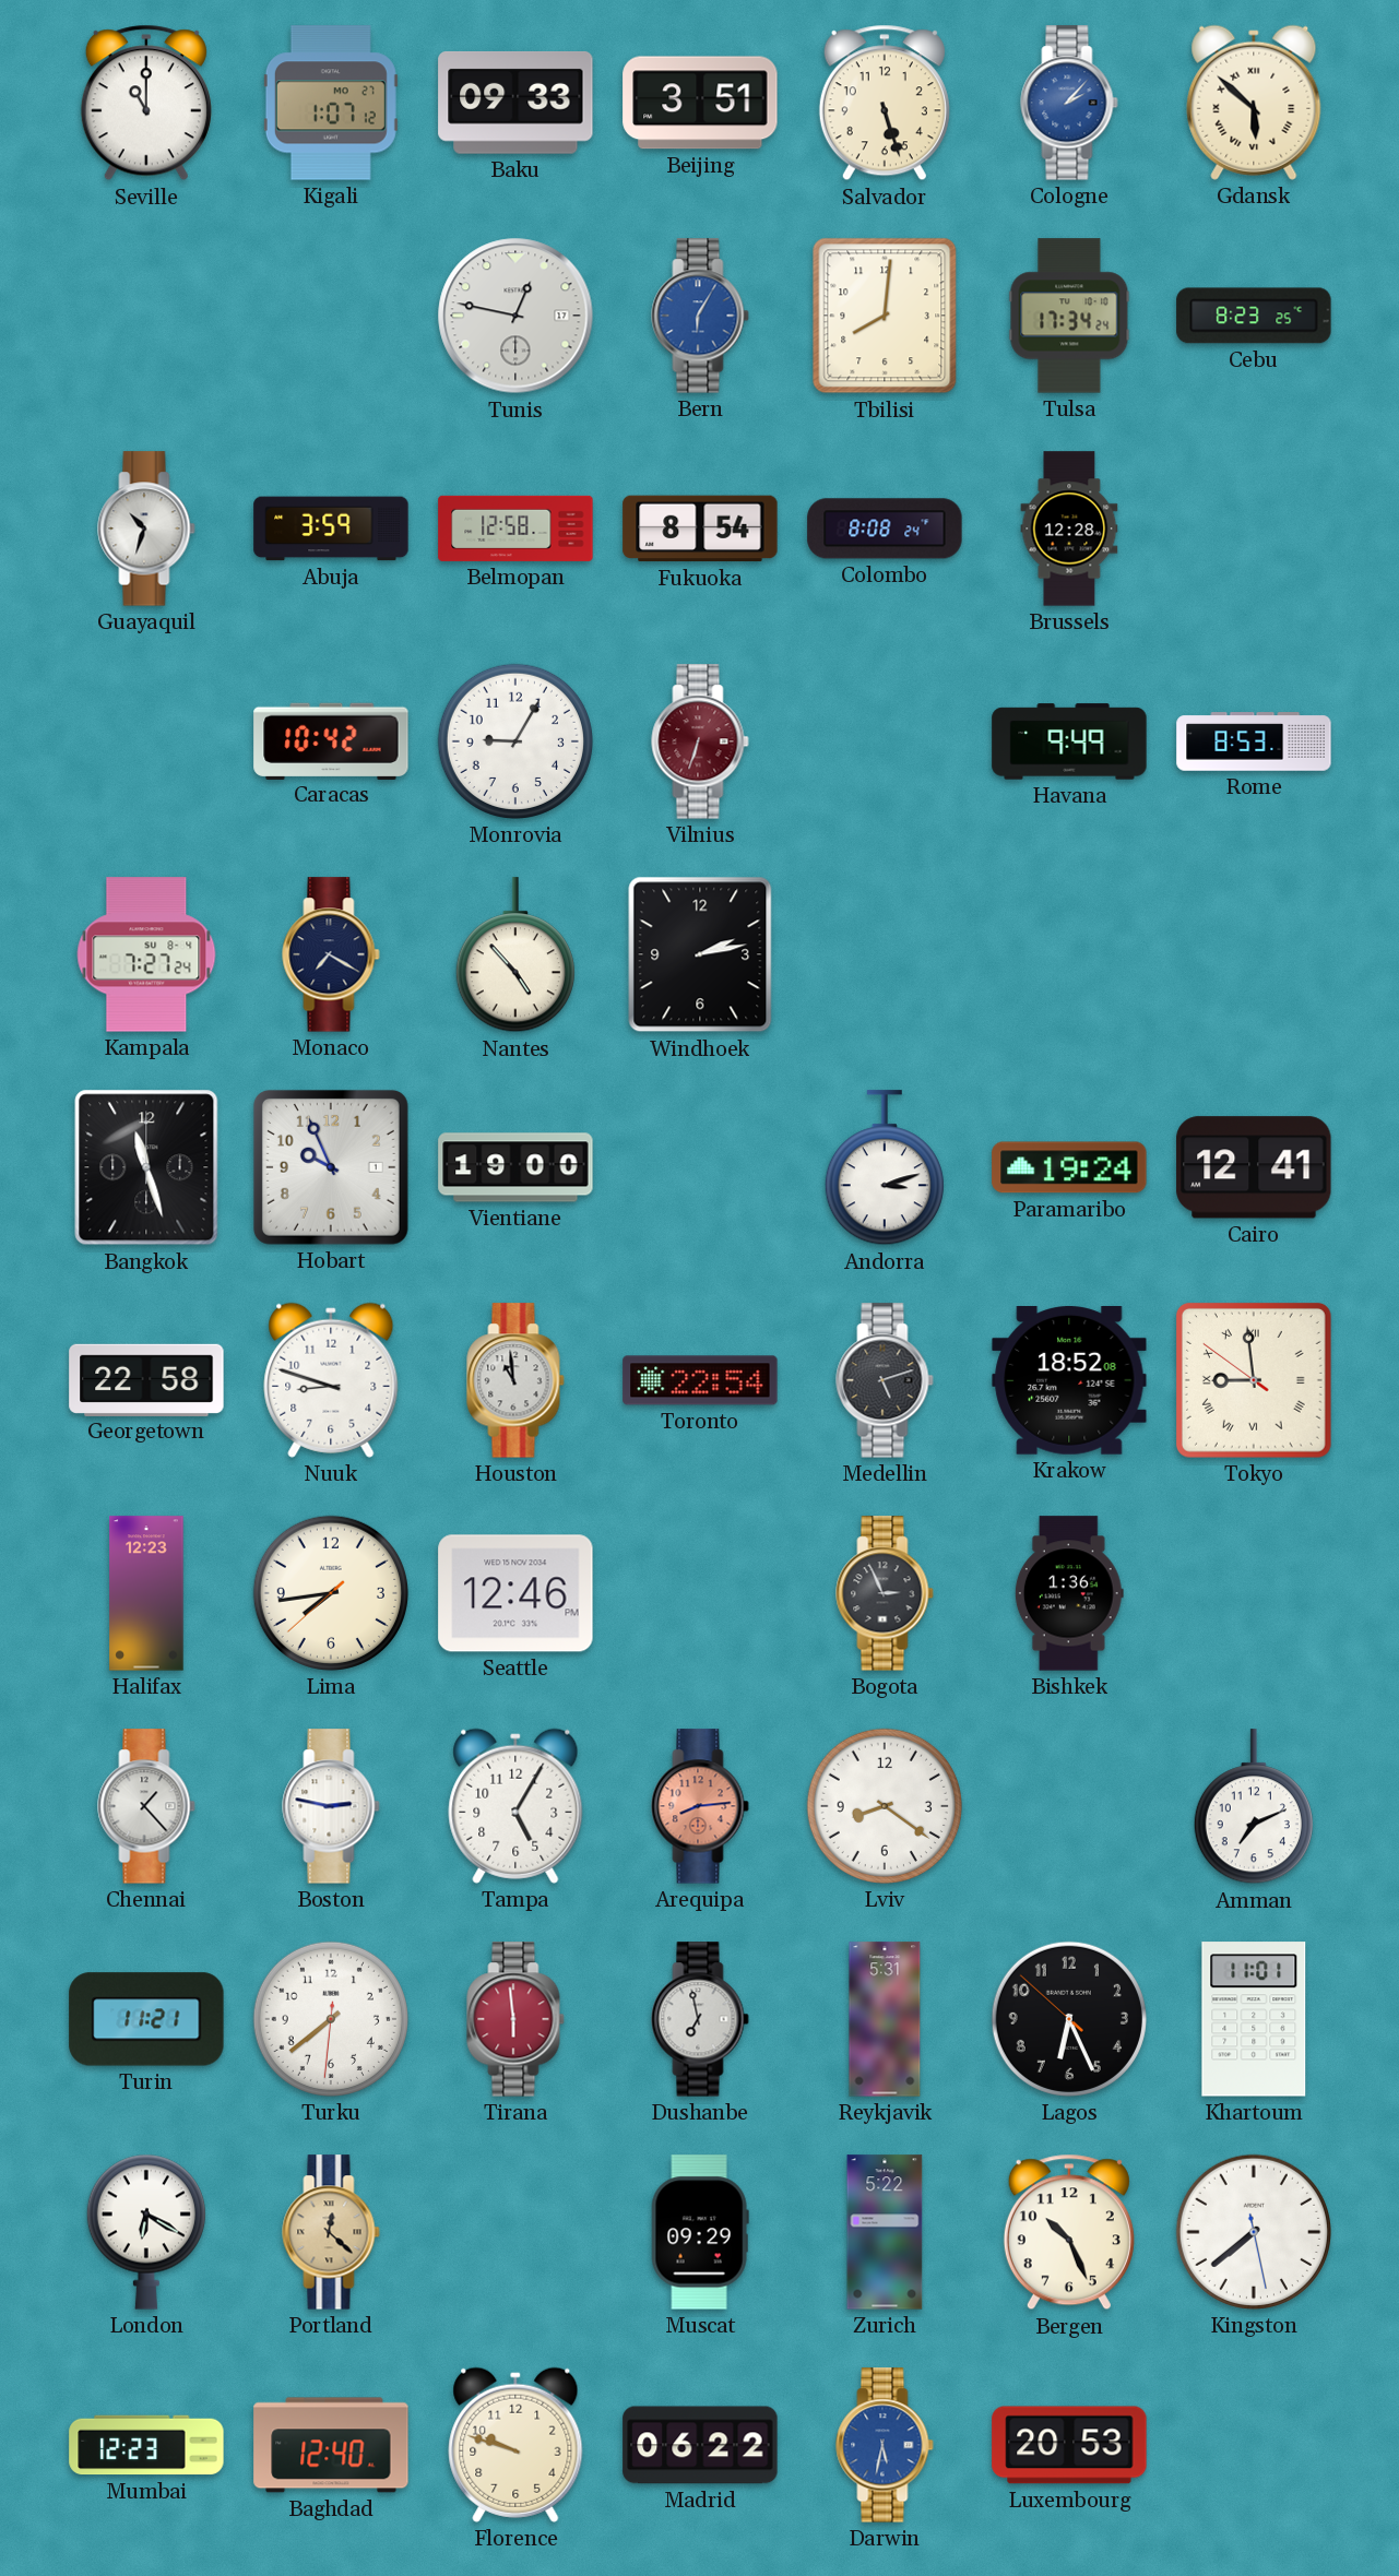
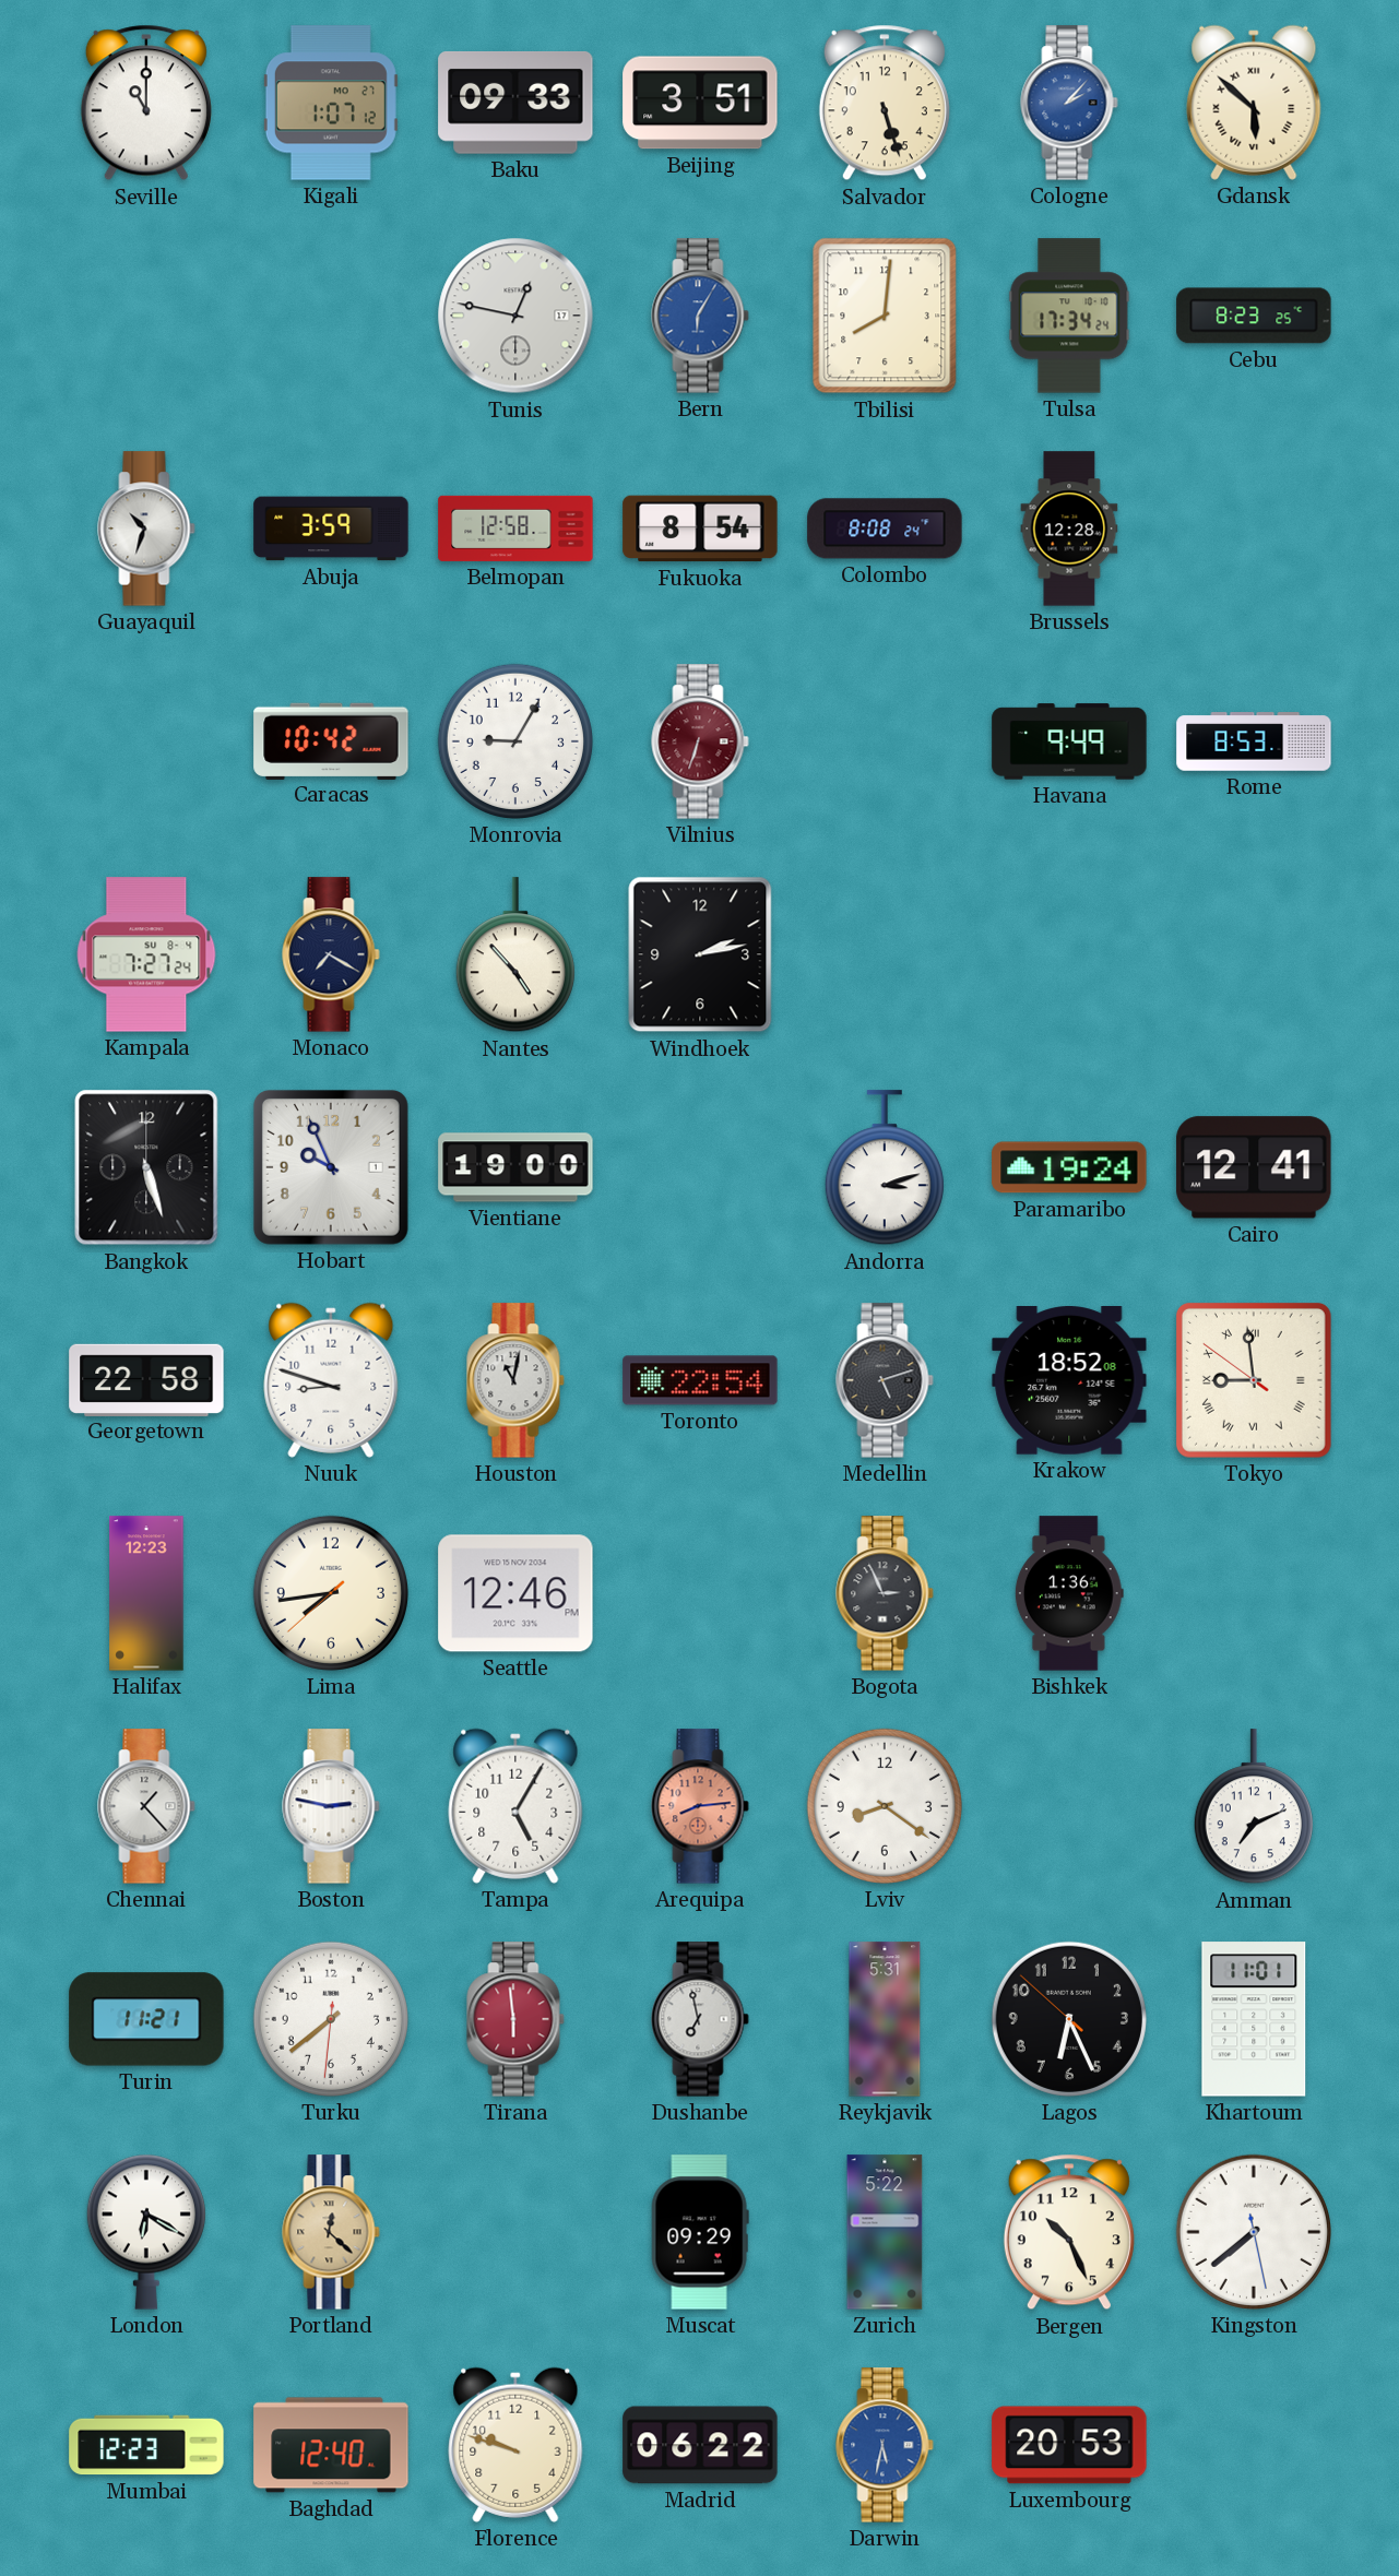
Bangkok: 11:27 -> 5:27 (146, 1167)
Houston: 10:59 -> 11:02 (515, 1380)
